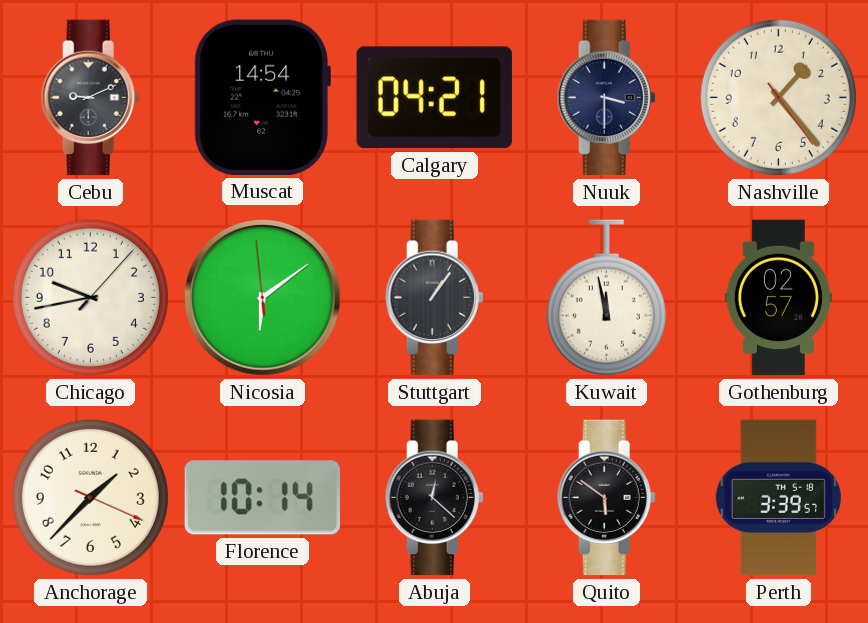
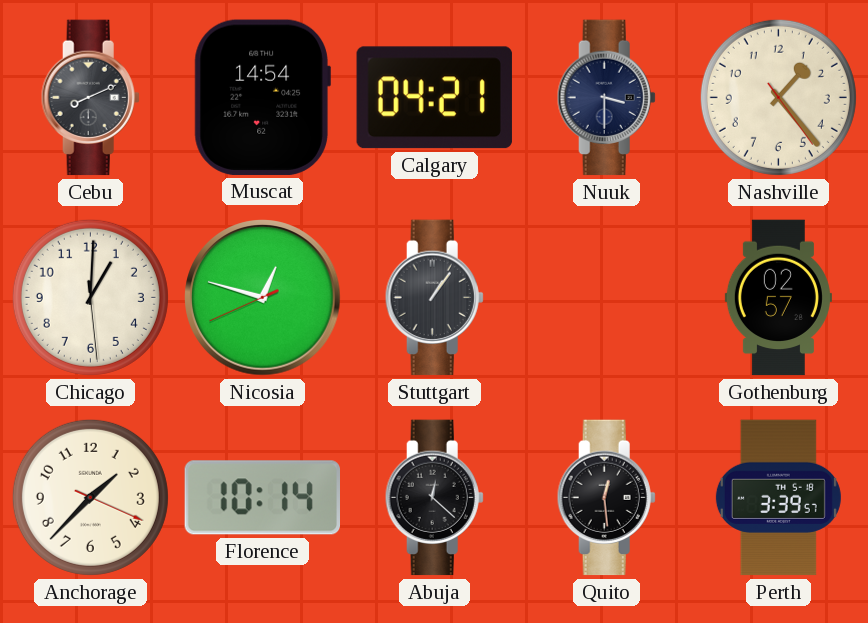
Cebu: 9:11 -> 8:11 (90, 98)
Chicago: 9:43 -> 1:00 (90, 297)
Nicosia: 6:08 -> 12:47 (263, 298)
Kuwait: 11:58 -> none (606, 298)
Quito: 5:51 -> 12:29 (606, 498)
